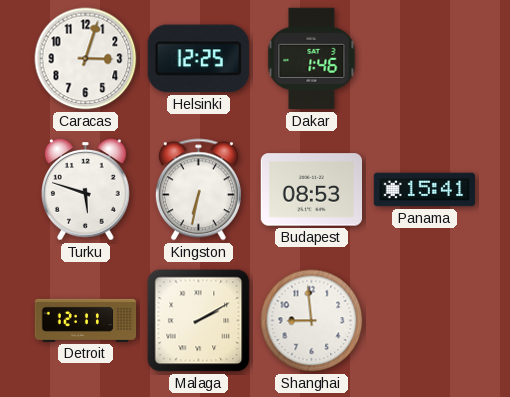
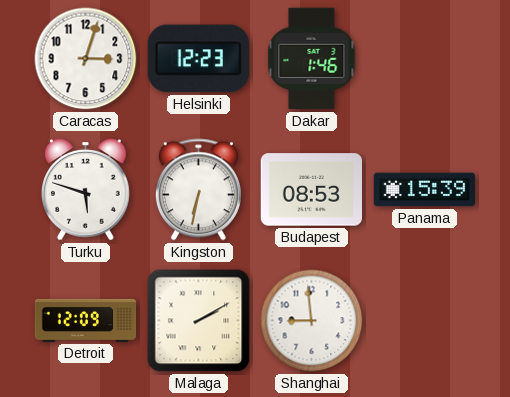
Helsinki: 12:25 -> 12:23 (198, 59)
Panama: 15:41 -> 15:39 (425, 190)
Detroit: 12:11 -> 12:09 (86, 320)
